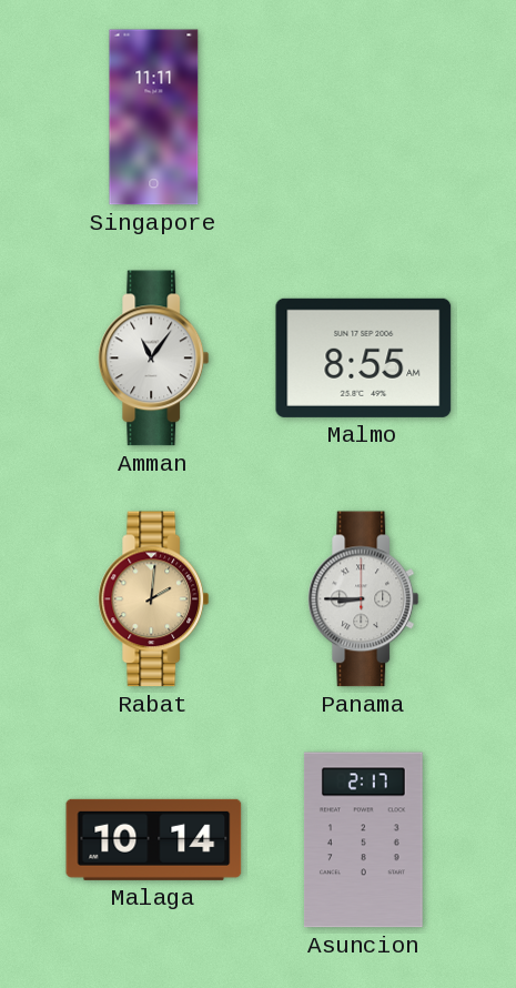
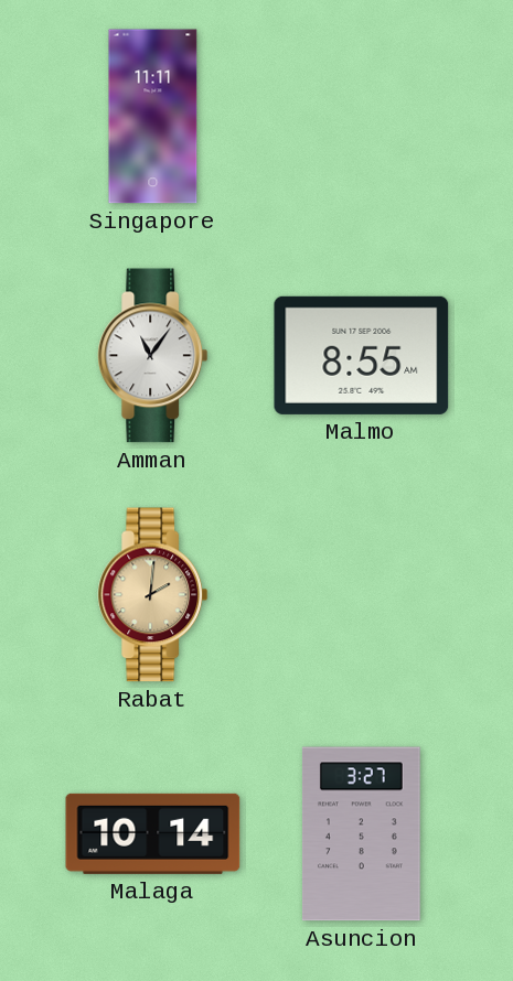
Panama: 8:45 -> none (364, 599)
Asuncion: 2:17 -> 3:27 (361, 834)
